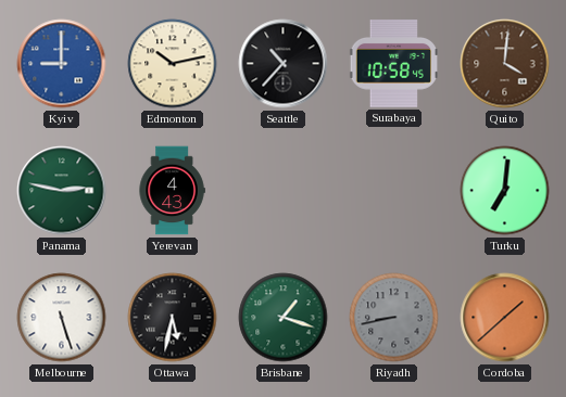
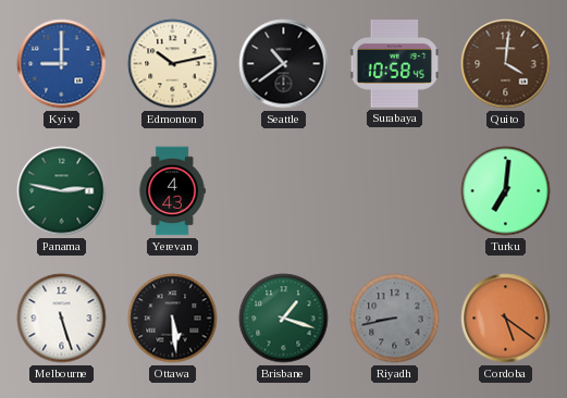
Seattle: 10:37 -> 10:39 (284, 64)
Ottawa: 5:32 -> 5:29 (173, 319)
Cordoba: 1:38 -> 5:21 (506, 319)
